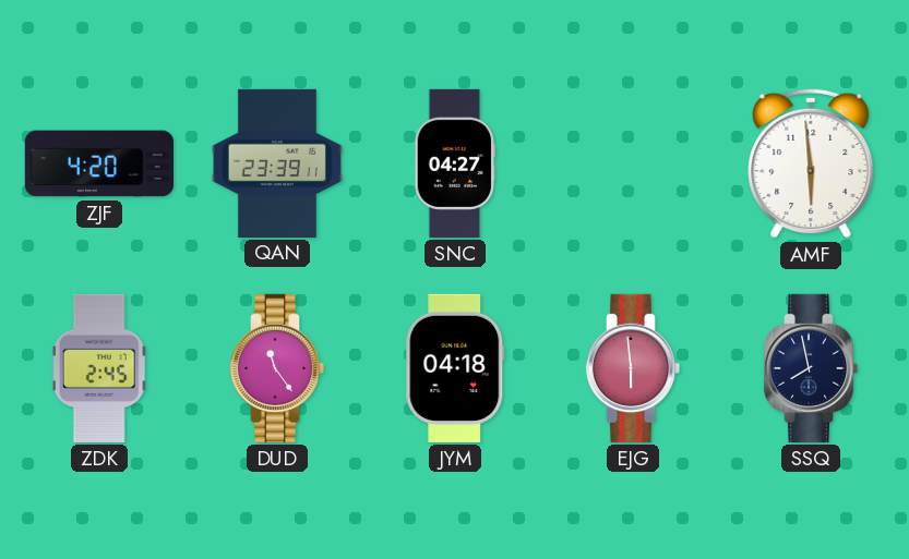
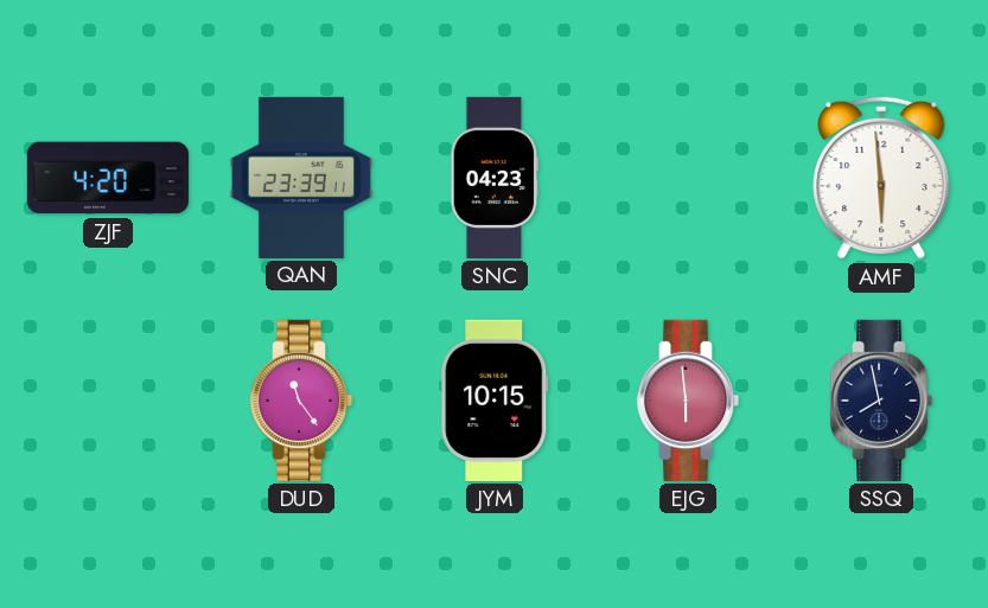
SNC: 04:27 -> 04:23 (495, 178)
ZDK: 2:45 -> none (99, 368)
JYM: 04:18 -> 10:15 (495, 401)
